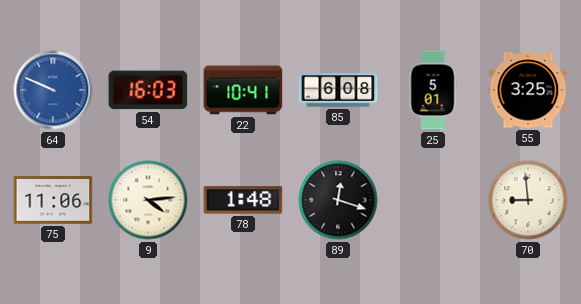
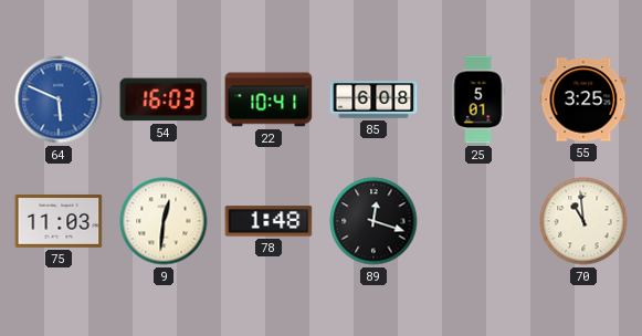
64: 9:49 -> 5:49 (59, 99)
75: 11:06 -> 11:03 (59, 221)
9: 4:14 -> 12:31 (164, 221)
70: 8:59 -> 10:59 (583, 221)
